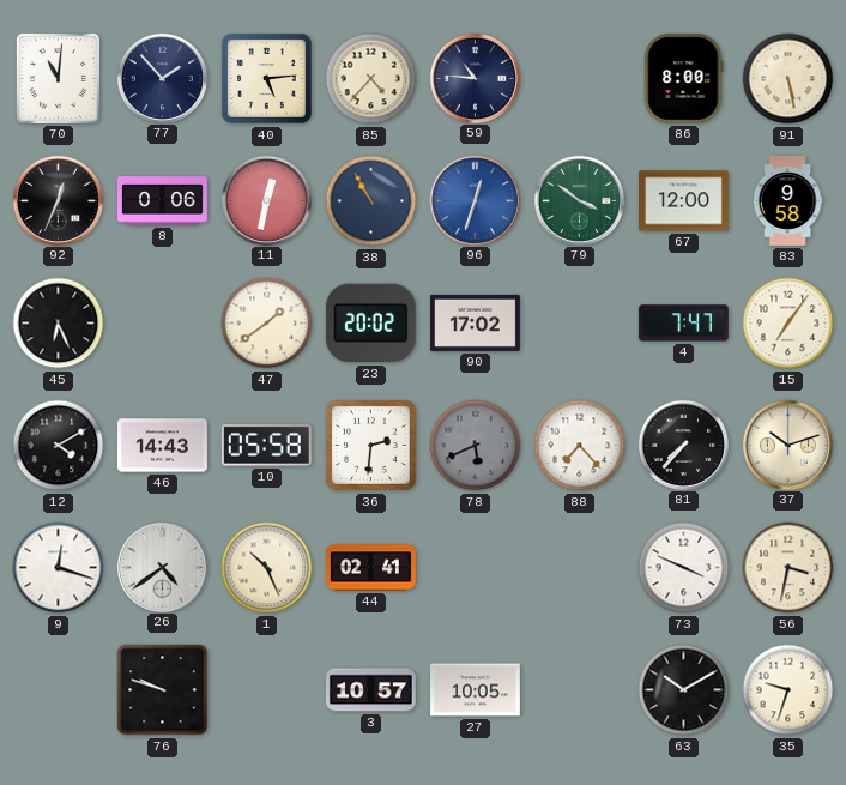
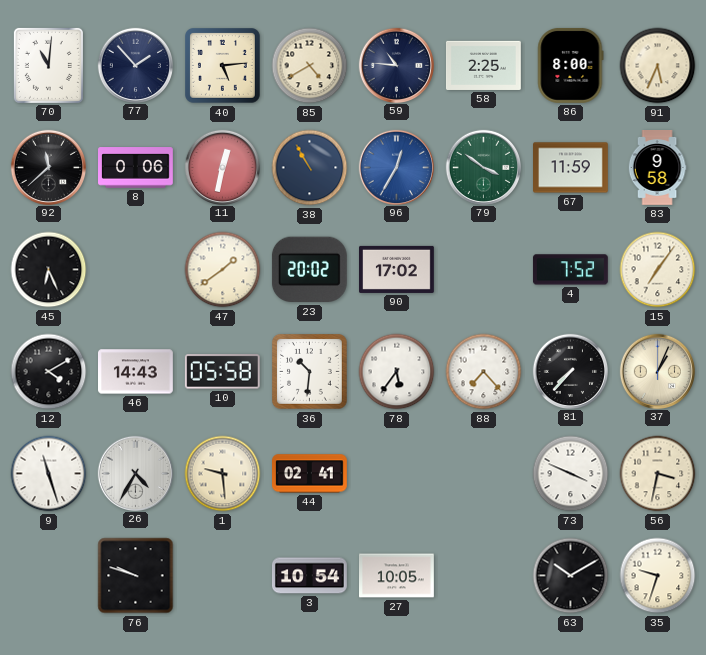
85: 4:37 -> 4:40 (310, 66)
58: none -> 2:25 (484, 65)
91: 5:28 -> 5:34 (658, 66)
92: 12:34 -> 11:38 (48, 167)
96: 12:33 -> 12:35 (396, 167)
67: 12:00 -> 11:59 (571, 168)
4: 7:47 -> 7:52 (570, 270)
36: 2:31 -> 10:31 (310, 372)
78: 5:41 -> 5:36 (397, 372)
78 dial: grey -> white (397, 372)
37: 10:12 -> 1:04 (657, 371)
9: 12:18 -> 11:27 (49, 474)
26: 4:39 -> 4:35 (135, 473)
1: 10:26 -> 9:29 (223, 474)
3: 10:57 -> 10:54 (310, 576)
